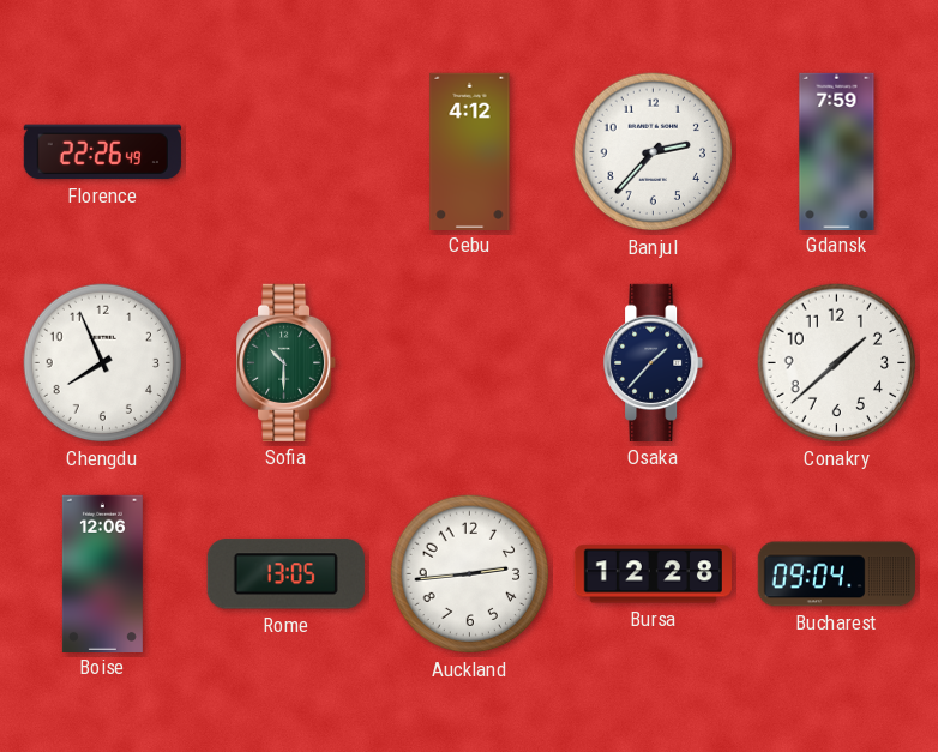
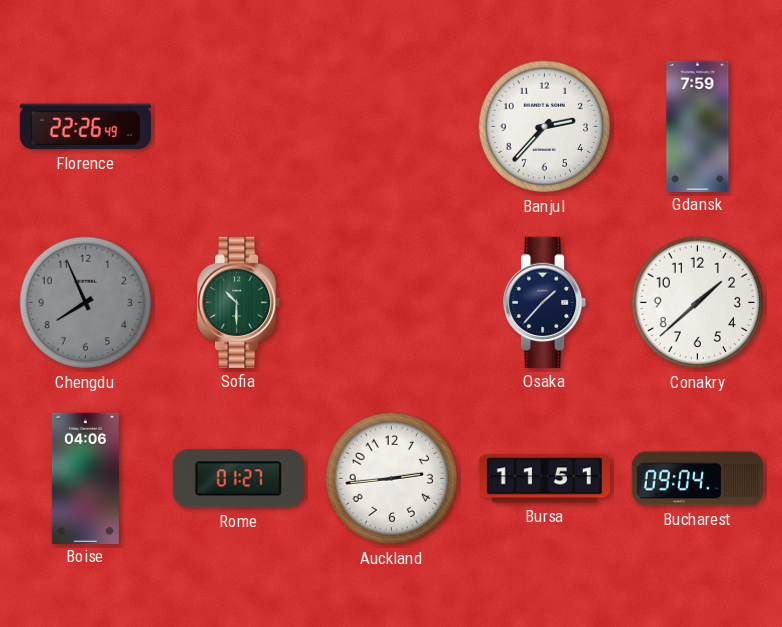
Cebu: 4:12 -> none (470, 151)
Chengdu dial: white -> grey (86, 303)
Boise: 12:06 -> 04:06 (85, 478)
Rome: 13:05 -> 01:27 (238, 479)
Bursa: 12:28 -> 11:51 (544, 479)
